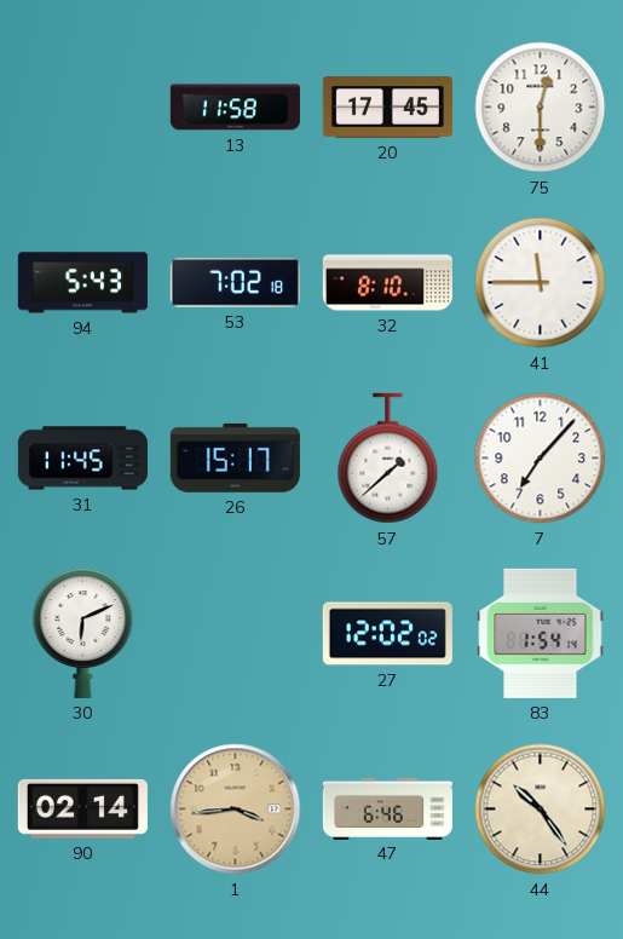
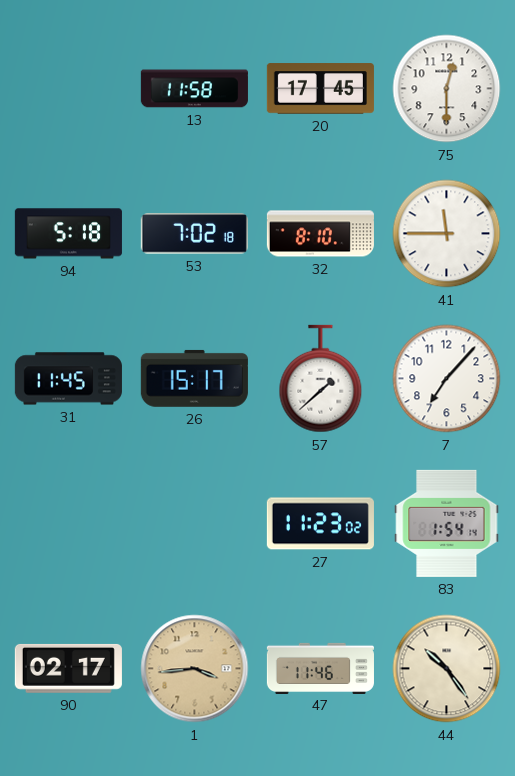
94: 5:43 -> 5:18 (68, 234)
30: 6:11 -> none (83, 633)
27: 12:02 -> 11:23 (320, 524)
90: 02:14 -> 02:17 (68, 668)
47: 6:46 -> 11:46 (320, 668)
